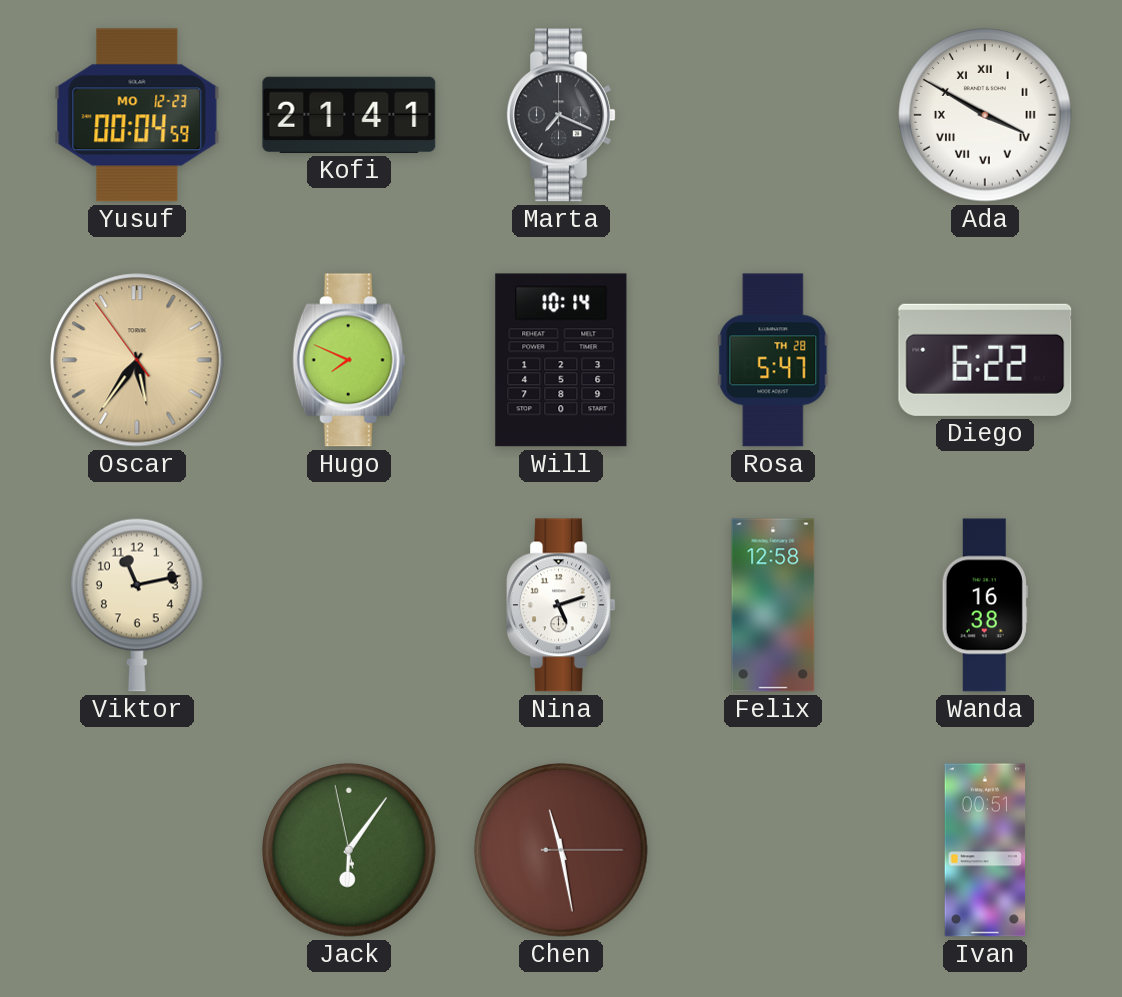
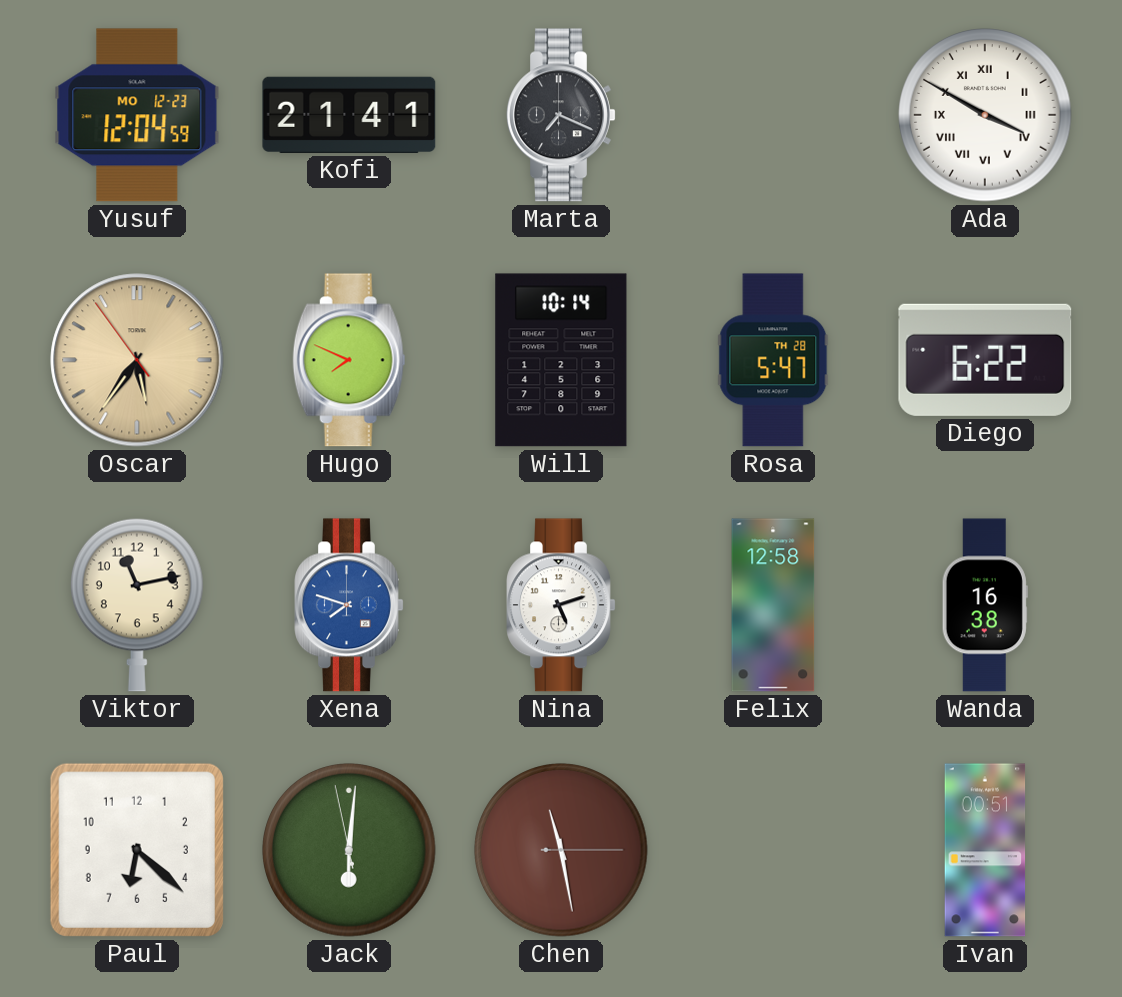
Yusuf: 00:04 -> 12:04 (137, 115)
Xena: none -> 7:48 (349, 605)
Paul: none -> 6:22 (137, 850)
Jack: 6:05 -> 6:00 (349, 850)
